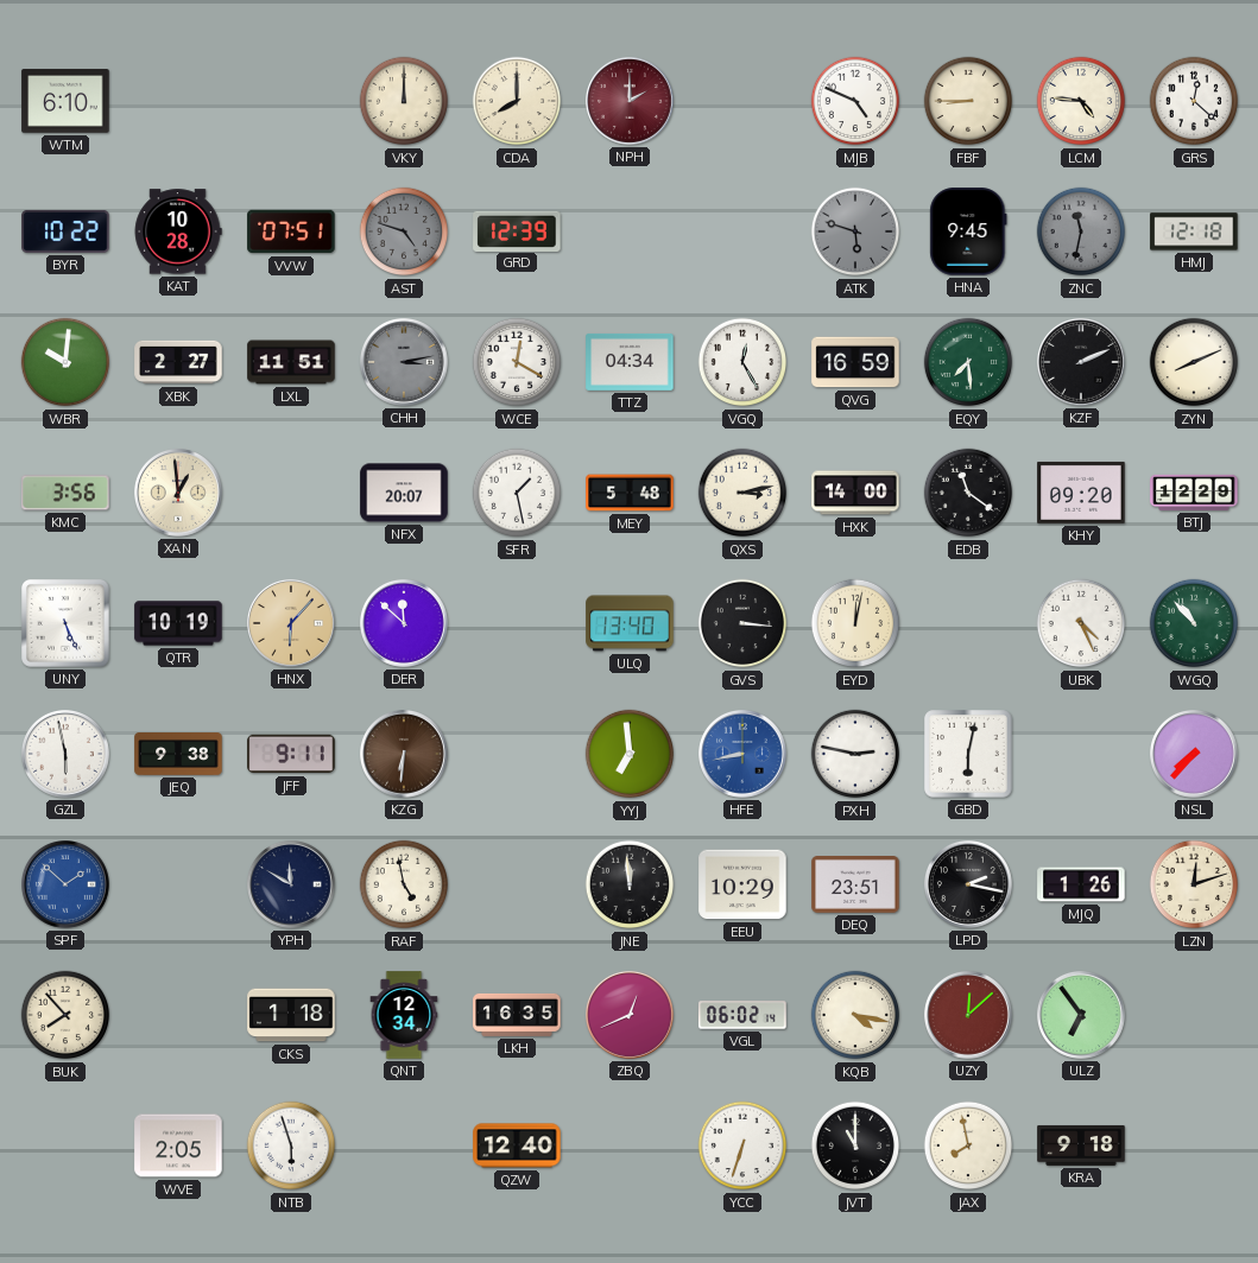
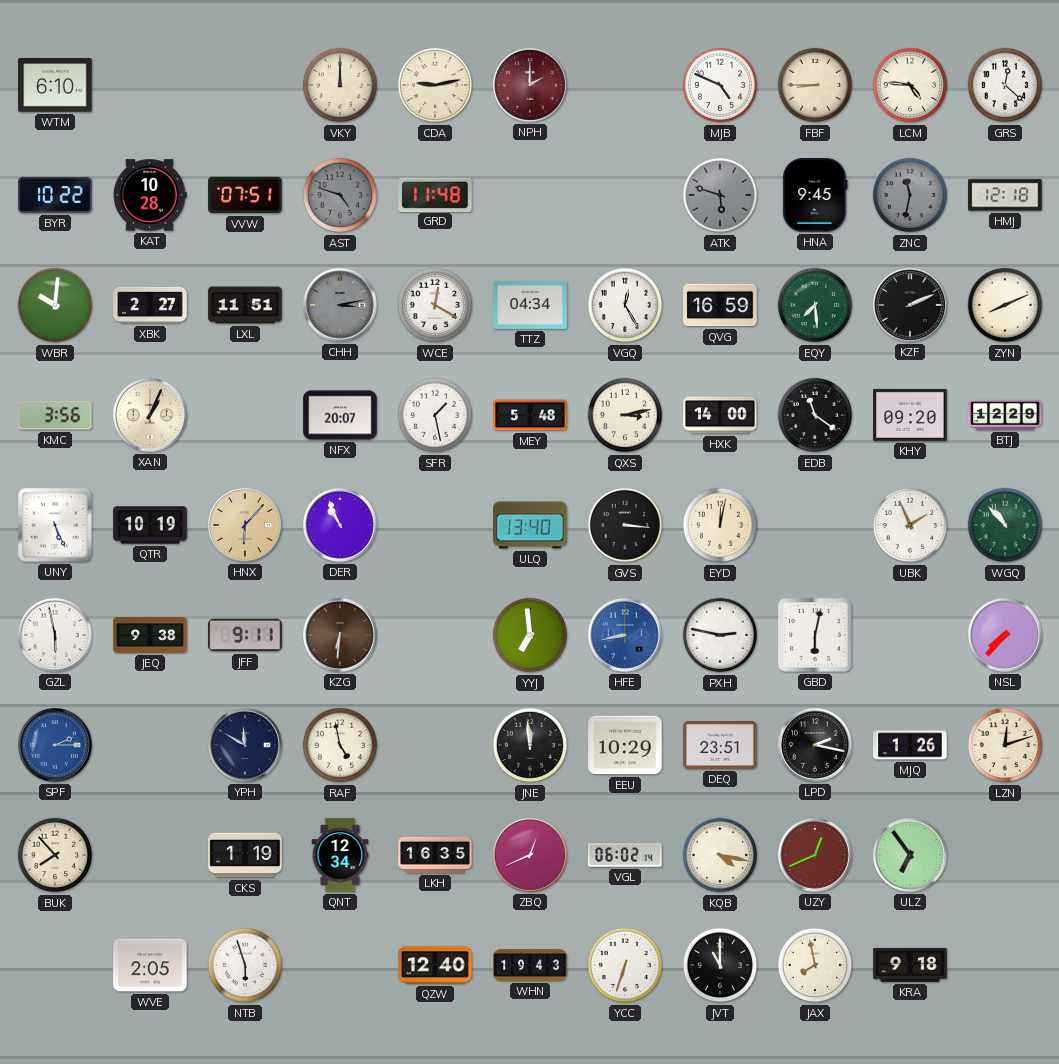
CDA: 8:00 -> 9:13 (435, 85)
GRD: 12:39 -> 11:48 (435, 194)
XAN: 12:59 -> 1:04 (151, 416)
DER: 11:52 -> 10:56 (341, 526)
UBK: 4:26 -> 1:56 (910, 525)
SPF: 1:52 -> 2:15 (56, 746)
CKS: 1:18 -> 1:19 (245, 855)
UZY: 12:08 -> 12:41 (816, 856)
WHN: none -> 19:43 (530, 965)
